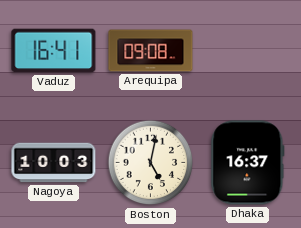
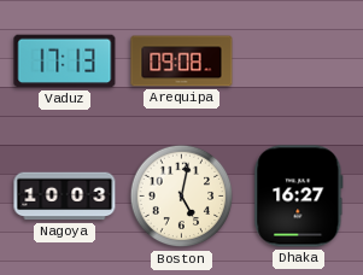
Vaduz: 16:41 -> 17:13 (65, 62)
Dhaka: 16:37 -> 16:27 (299, 197)
